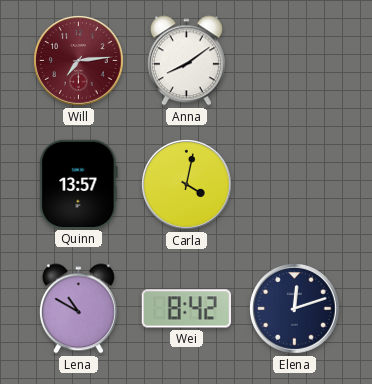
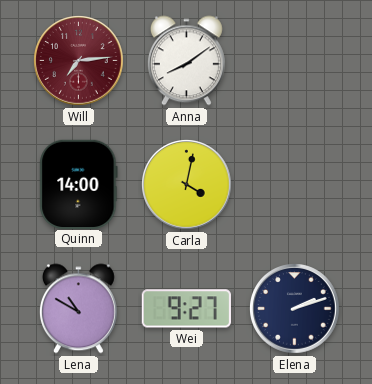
Quinn: 13:57 -> 14:00 (79, 184)
Wei: 8:42 -> 9:27 (186, 309)
Elena: 12:12 -> 2:12 (295, 309)
